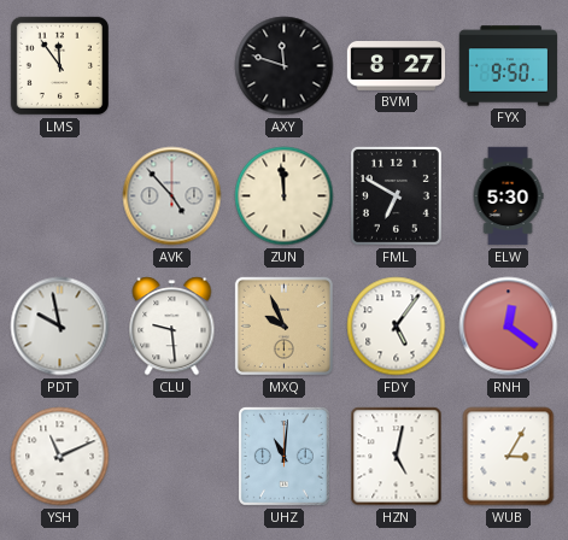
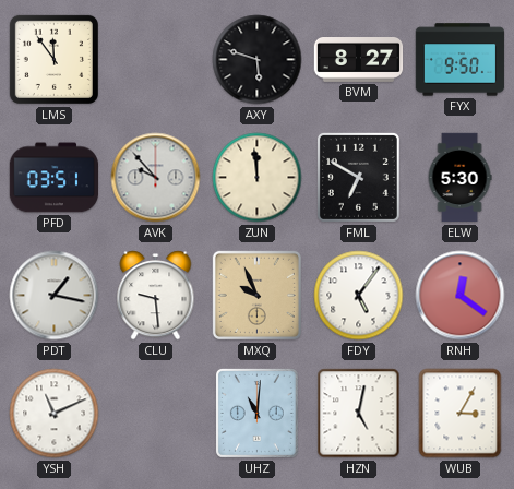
AXY: 11:48 -> 5:48 (258, 60)
PFD: none -> 03:51 (55, 178)
AVK: 4:53 -> 9:53 (156, 178)
PDT: 9:58 -> 1:17 (55, 296)
